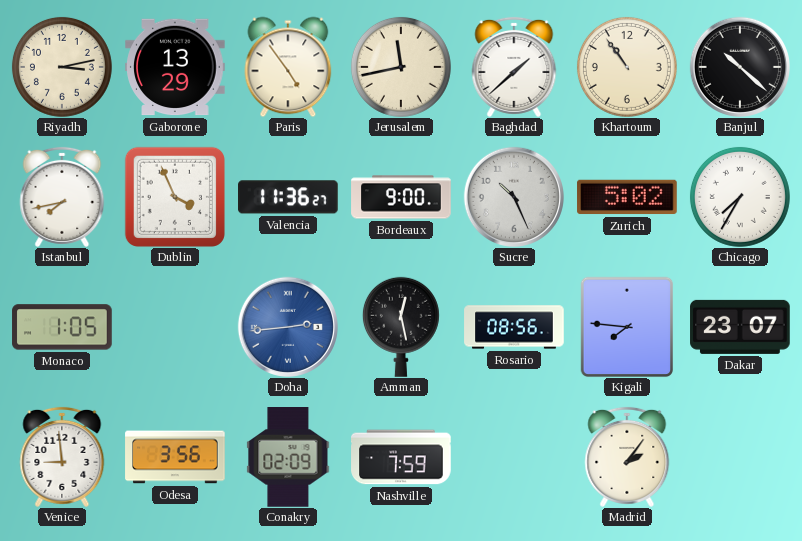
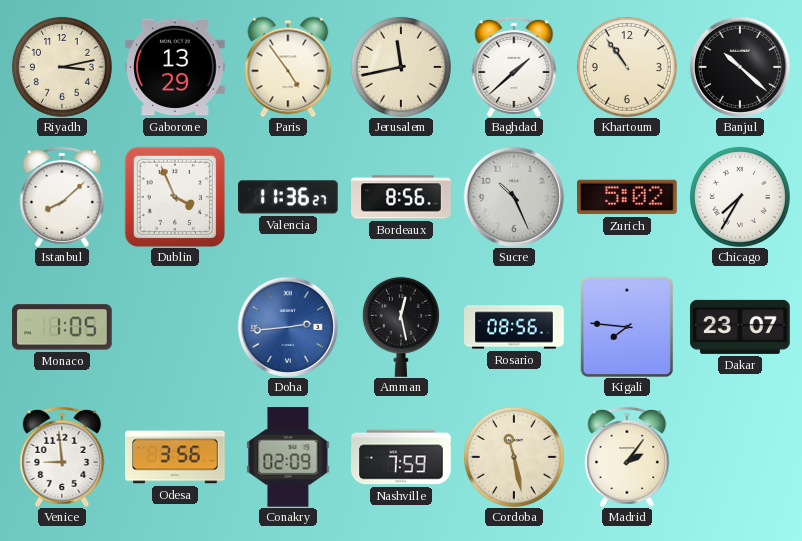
Istanbul: 7:43 -> 8:08 (62, 197)
Bordeaux: 9:00 -> 8:56 (401, 197)
Cordoba: none -> 11:28 (514, 457)
